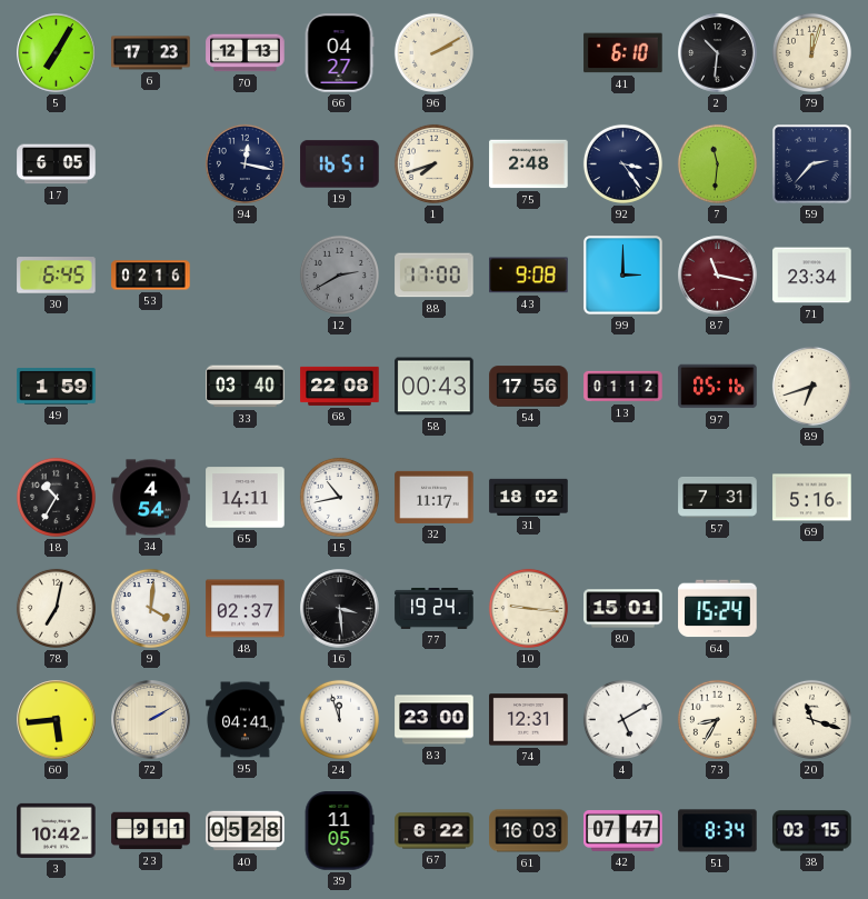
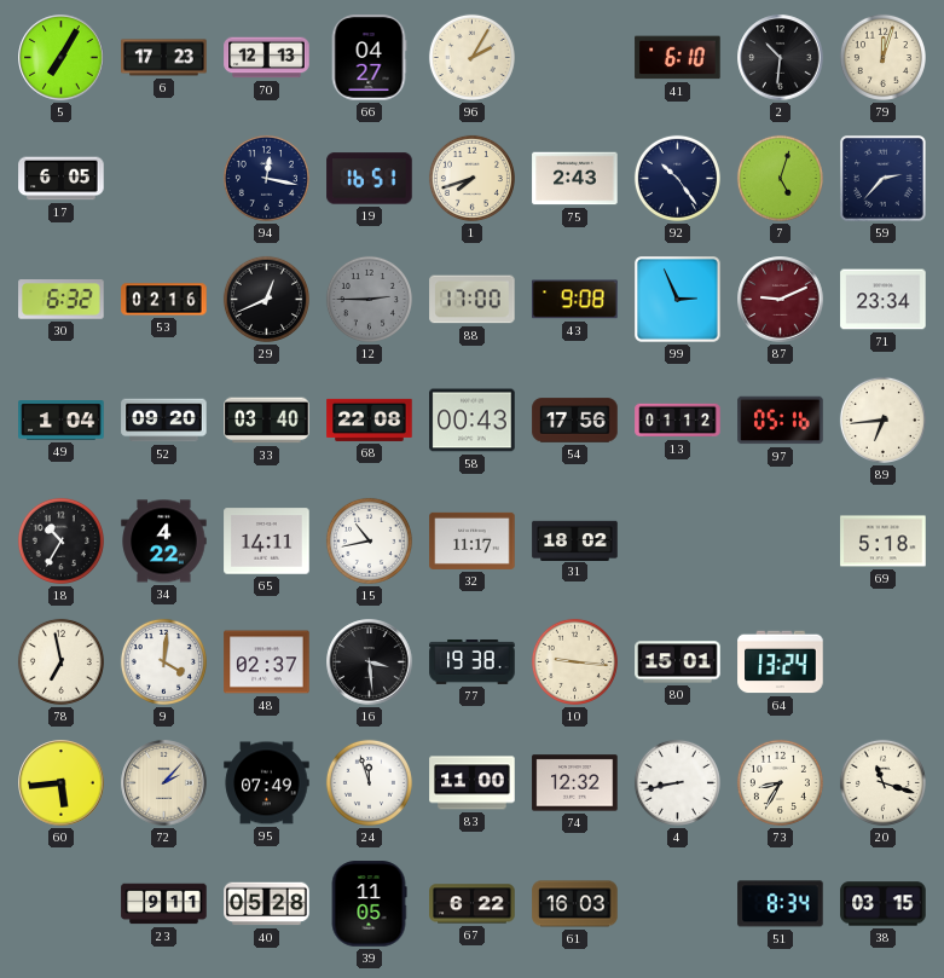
96: 2:10 -> 2:05 (471, 57)
75: 2:48 -> 2:43 (575, 179)
92: 3:24 -> 10:24 (677, 178)
7: 11:31 -> 5:03 (780, 178)
30: 6:45 -> 6:32 (62, 300)
29: none -> 12:41 (266, 299)
12: 2:40 -> 2:45 (369, 299)
99: 3:00 -> 2:56 (678, 300)
87: 11:17 -> 9:11 (781, 300)
49: 1:59 -> 1:04 (62, 421)
52: none -> 09:20 (164, 421)
89: 6:42 -> 6:44 (882, 419)
34: 4:54 -> 4:22 (164, 542)
57: 7:31 -> none (718, 497)
69: 5:16 -> 5:18 (884, 542)
78: 7:02 -> 6:58 (60, 661)
77: 19:24 -> 19:38 (473, 661)
64: 15:24 -> 13:24 (781, 662)
72: 2:10 -> 2:07 (164, 783)
95: 04:41 -> 07:49 (267, 783)
83: 23:00 -> 11:00 (473, 783)
74: 12:31 -> 12:32 (575, 783)
4: 5:10 -> 8:43 (677, 782)
3: 10:42 -> none (57, 830)
42: 07:47 -> none (623, 831)
